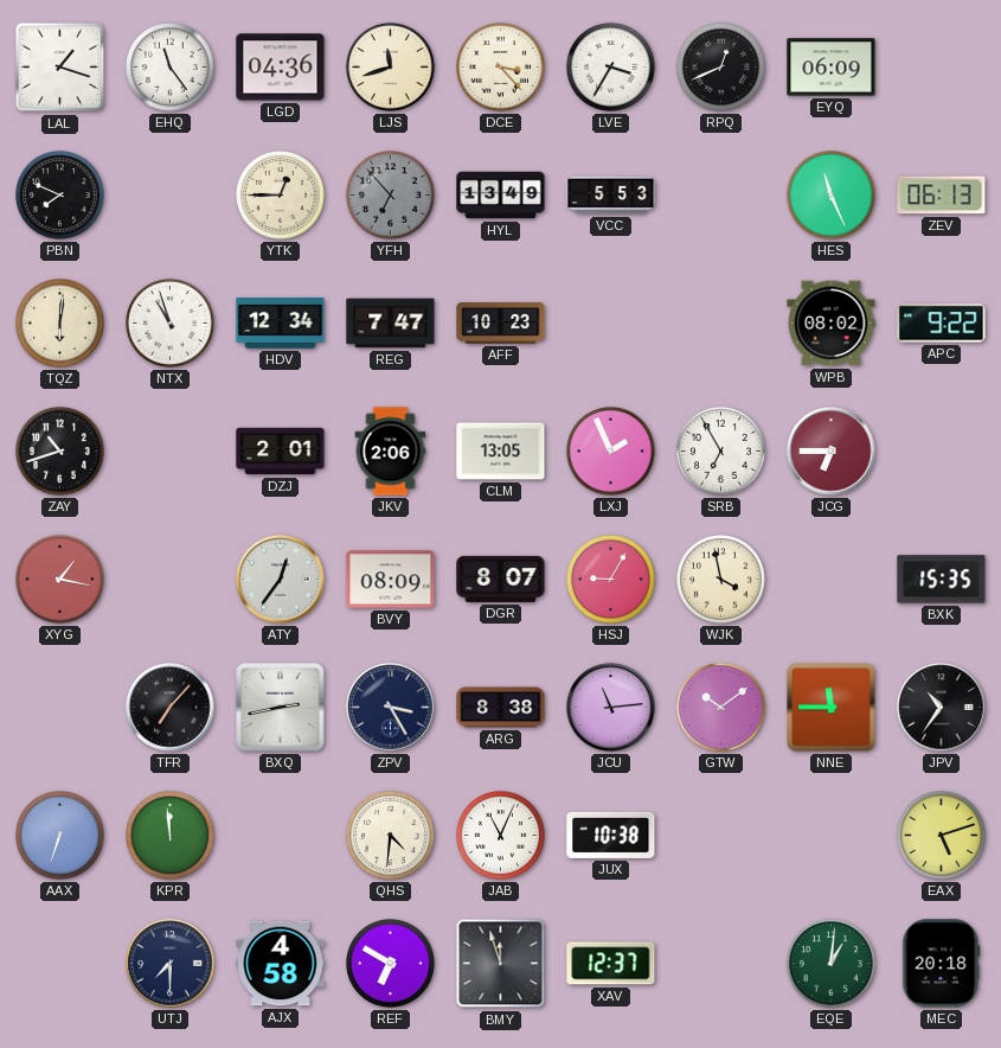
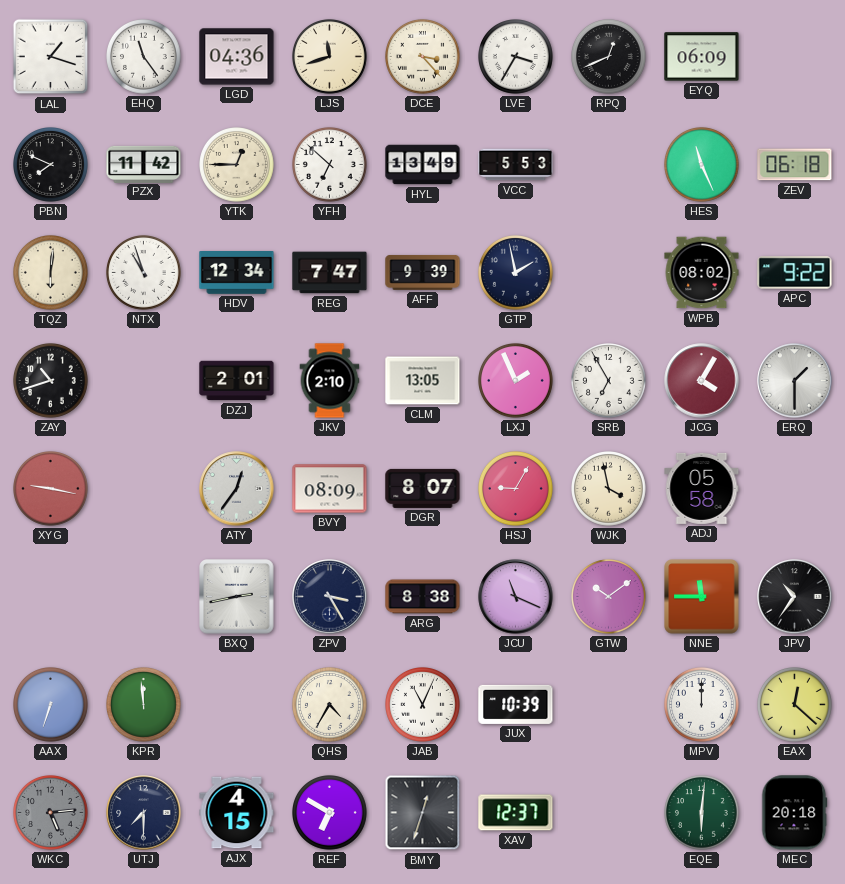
PZX: none -> 11:42 (144, 164)
YFH: 6:53 -> 6:52 (330, 165)
YFH dial: grey -> white (330, 165)
ZEV: 06:13 -> 06:18 (795, 165)
AFF: 10:23 -> 9:39 (423, 272)
GTP: none -> 1:58 (516, 273)
JKV: 2:06 -> 2:10 (330, 381)
JCG: 6:45 -> 4:05 (702, 381)
ERQ: none -> 1:30 (795, 381)
XYG: 1:17 -> 9:17 (51, 489)
ADJ: none -> 05:58 (702, 488)
BXK: 15:35 -> none (942, 580)
TFR: 7:07 -> none (171, 708)
JCU: 11:14 -> 11:19 (516, 597)
QHS: 4:31 -> 4:35 (330, 705)
JUX: 10:38 -> 10:39 (516, 704)
MPV: none -> 12:00 (702, 705)
EAX: 5:12 -> 12:22 (795, 705)
WKC: none -> 5:14 (51, 813)
AJX: 4:58 -> 4:15 (237, 813)
BMY: 11:57 -> 12:33 (423, 813)
EQE: 1:01 -> 6:01 (702, 813)
